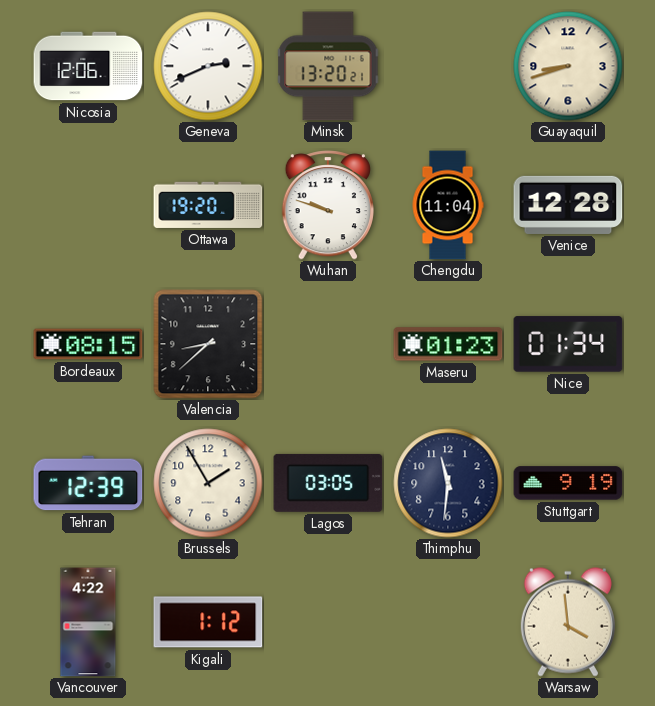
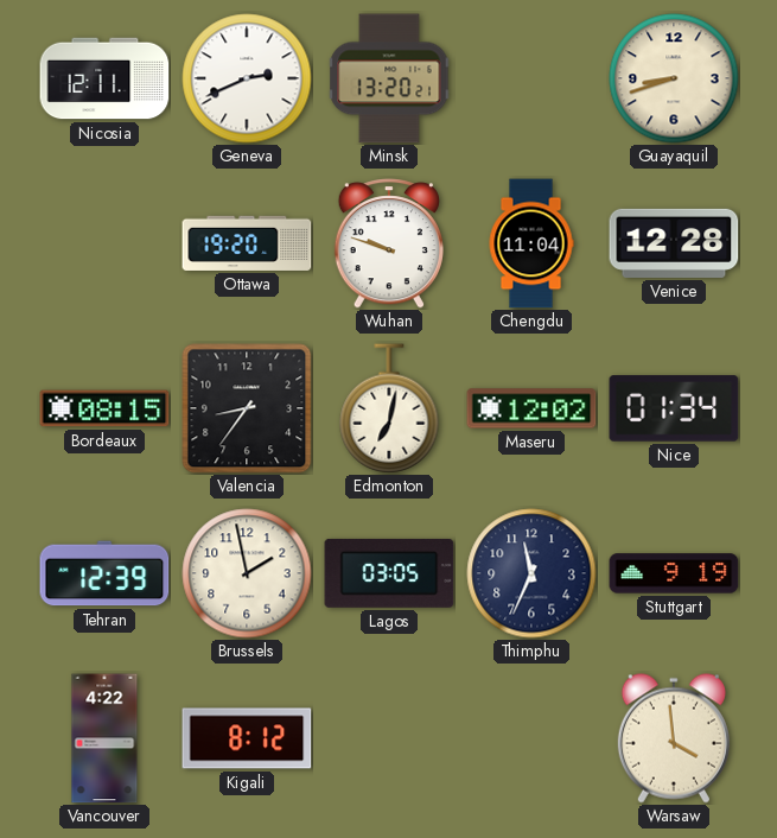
Nicosia: 12:06 -> 12:11 (104, 78)
Valencia: 8:38 -> 8:36 (247, 408)
Edmonton: none -> 7:02 (389, 408)
Maseru: 01:23 -> 12:02 (531, 408)
Brussels: 1:55 -> 1:58 (247, 573)
Thimphu: 11:31 -> 11:34 (531, 573)
Kigali: 1:12 -> 8:12 (247, 738)
